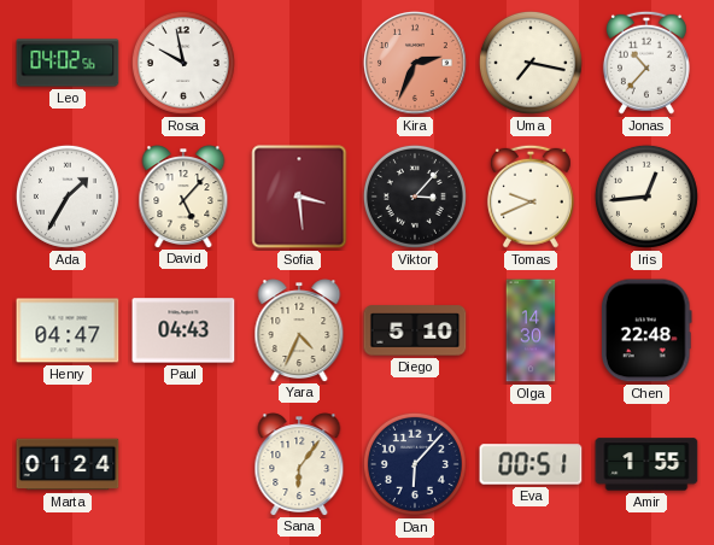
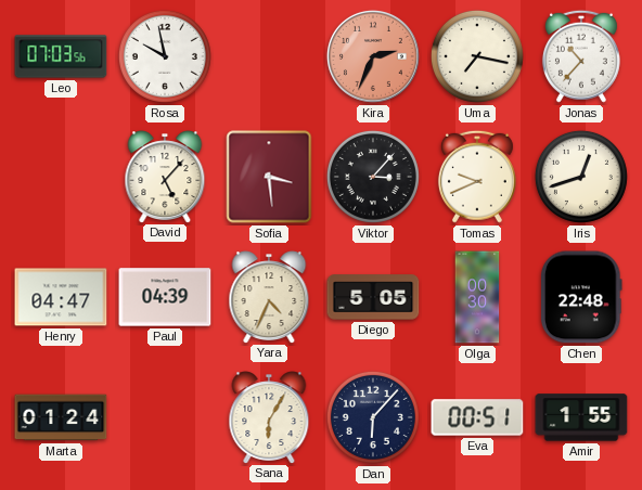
Leo: 04:02 -> 07:03 (61, 56)
Ada: 1:35 -> none (68, 197)
Iris: 12:44 -> 12:42 (581, 177)
Paul: 04:43 -> 04:39 (165, 297)
Diego: 5:10 -> 5:05 (373, 297)
Olga: 14:30 -> 00:30 (477, 297)
Sana: 6:06 -> 6:05 (269, 417)
